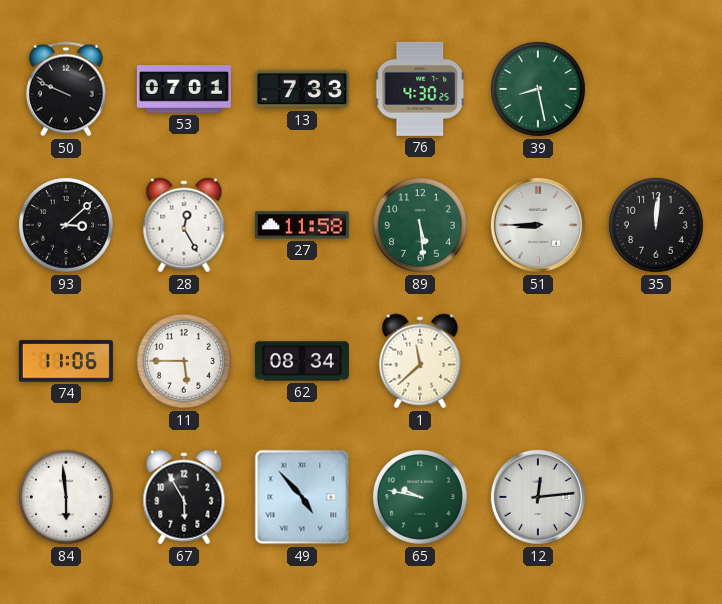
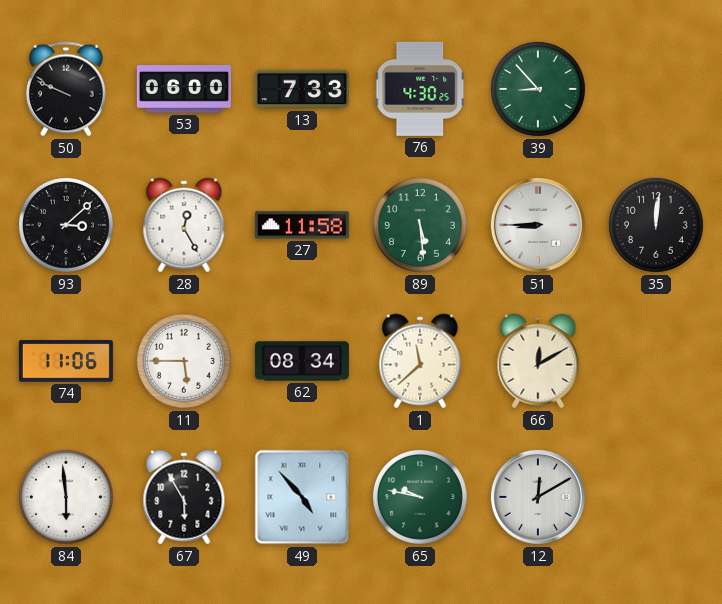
53: 07:01 -> 06:00 (184, 89)
39: 8:28 -> 8:53 (538, 89)
66: none -> 12:10 (538, 361)
12: 12:14 -> 12:10 (538, 497)
